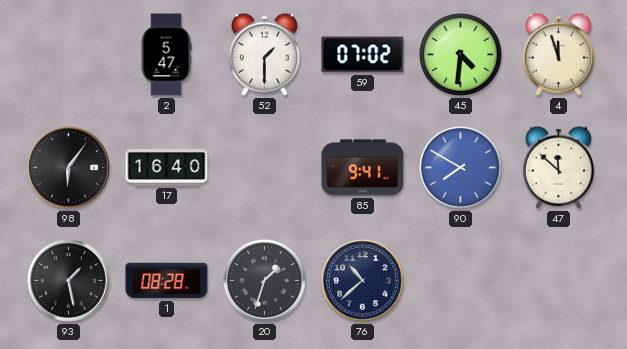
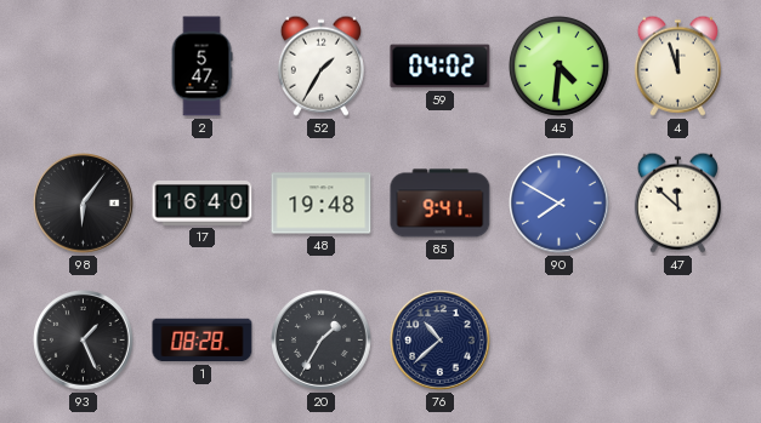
52: 1:30 -> 1:35 (320, 65)
59: 07:02 -> 04:02 (441, 67)
48: none -> 19:48 (322, 204)
93: 1:28 -> 1:26 (84, 341)
20: 1:33 -> 1:35 (322, 341)
